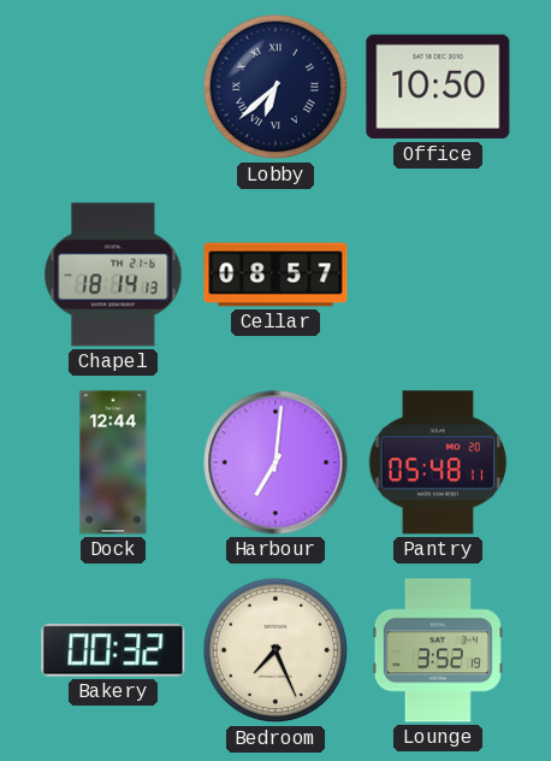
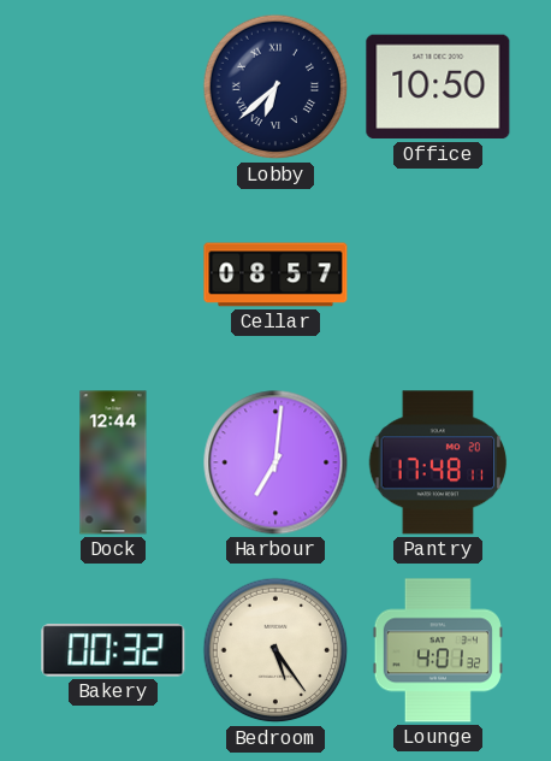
Chapel: 18:14 -> none (113, 275)
Pantry: 05:48 -> 17:48 (438, 462)
Bedroom: 7:26 -> 5:24 (275, 650)
Lounge: 3:52 -> 4:01 (438, 650)
